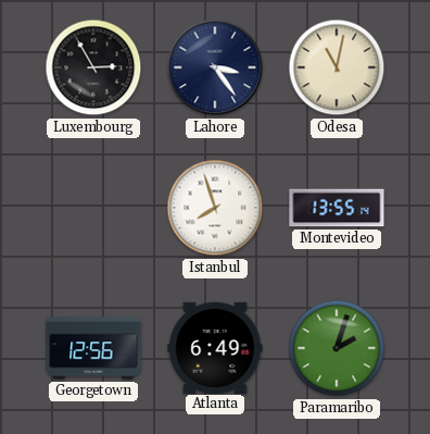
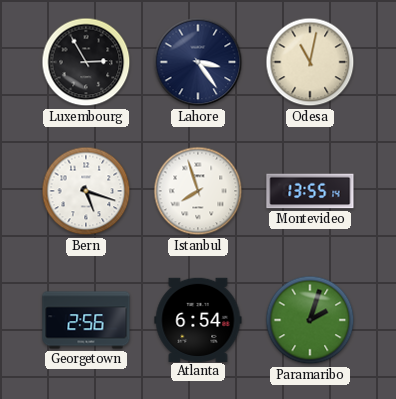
Bern: none -> 5:18 (86, 191)
Georgetown: 12:56 -> 2:56 (86, 320)
Atlanta: 6:49 -> 6:54 (198, 319)
